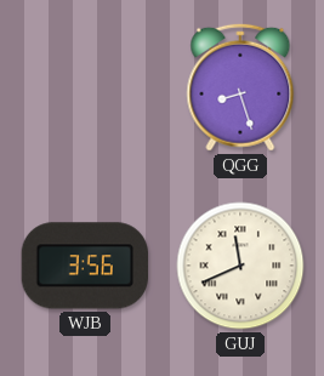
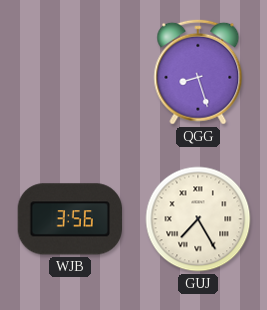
GUJ: 11:41 -> 7:25 (198, 219)
